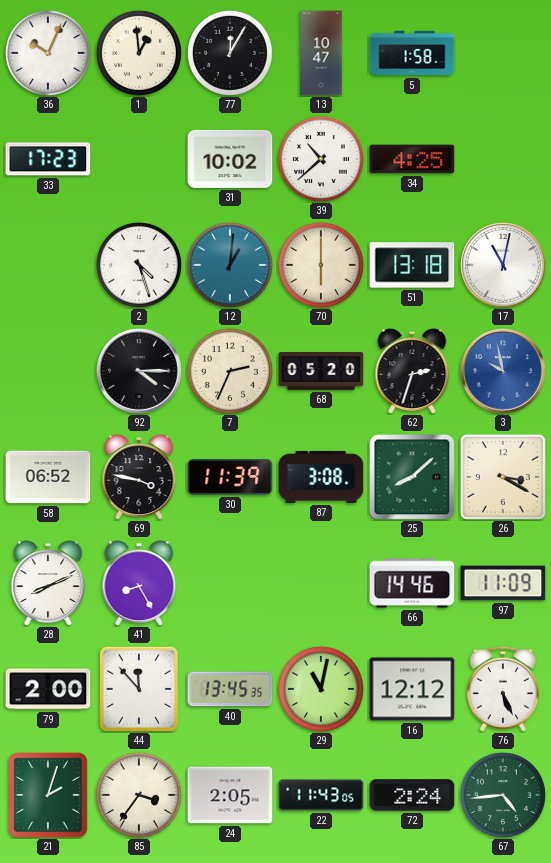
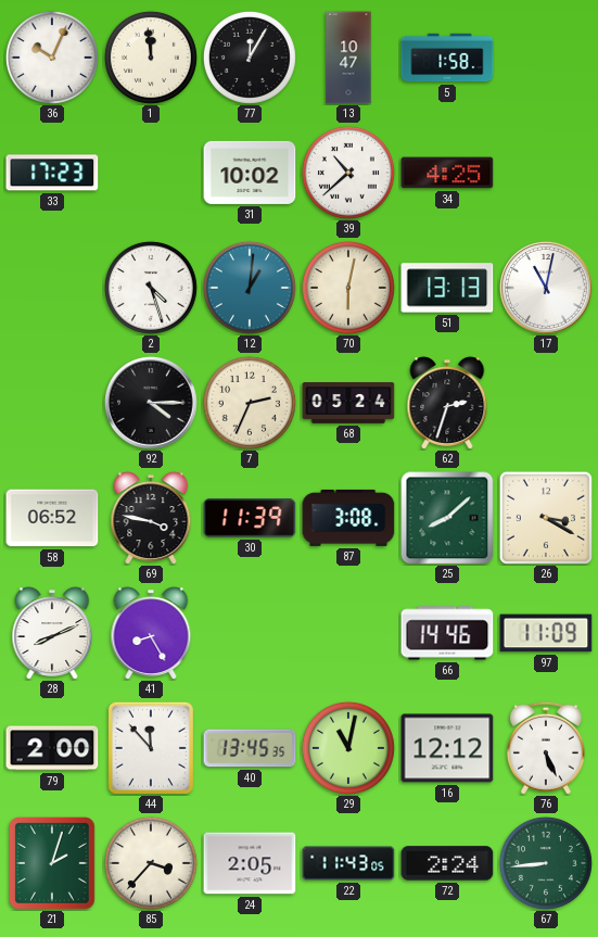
1: 12:59 -> 11:59 (151, 58)
70: 6:00 -> 6:02 (348, 288)
51: 13:18 -> 13:13 (447, 288)
68: 05:20 -> 05:24 (348, 404)
3: 9:58 -> none (504, 372)
85: 3:36 -> 3:37 (151, 863)
67: 4:44 -> 8:44 (546, 863)
